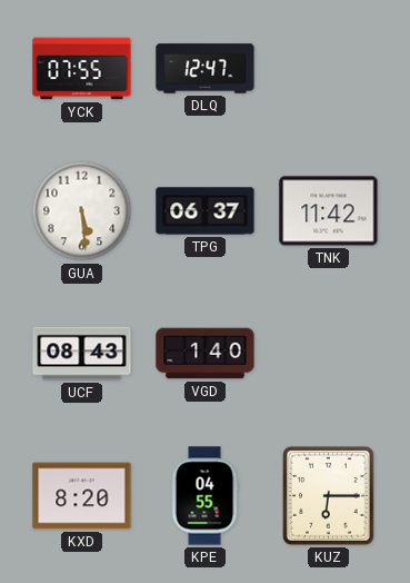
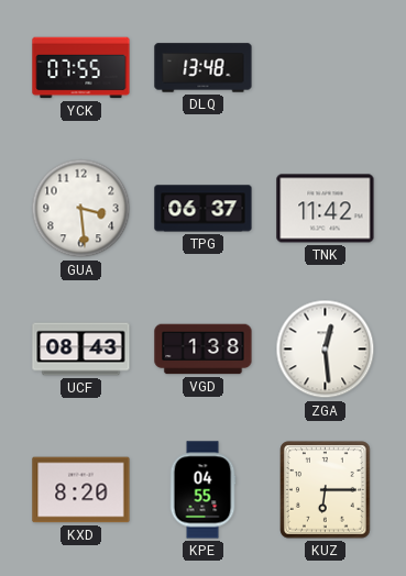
DLQ: 12:47 -> 13:48 (204, 68)
GUA: 5:29 -> 3:29 (81, 209)
VGD: 1:40 -> 1:38 (204, 350)
ZGA: none -> 12:29 (326, 350)
